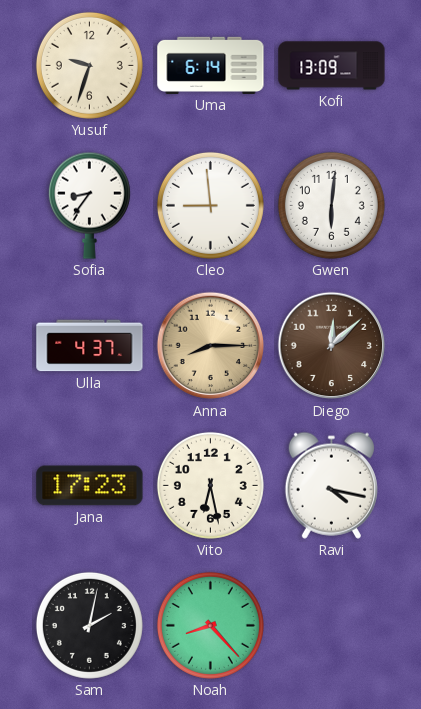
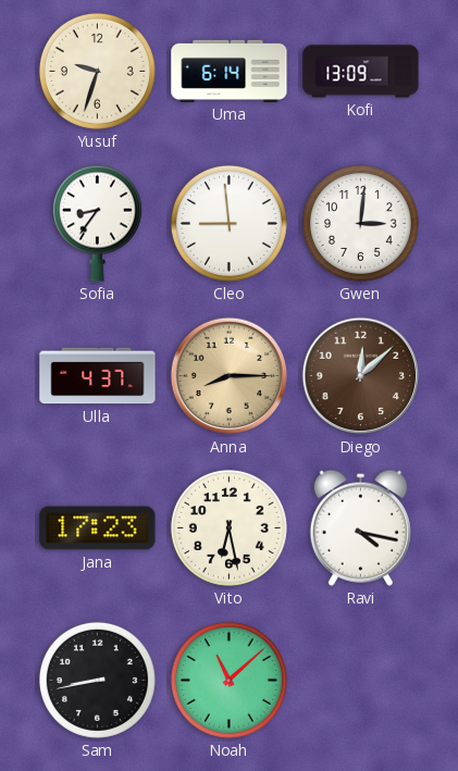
Gwen: 6:01 -> 3:01 (360, 223)
Sam: 2:02 -> 8:43 (97, 680)
Noah: 8:23 -> 11:08 (228, 680)
